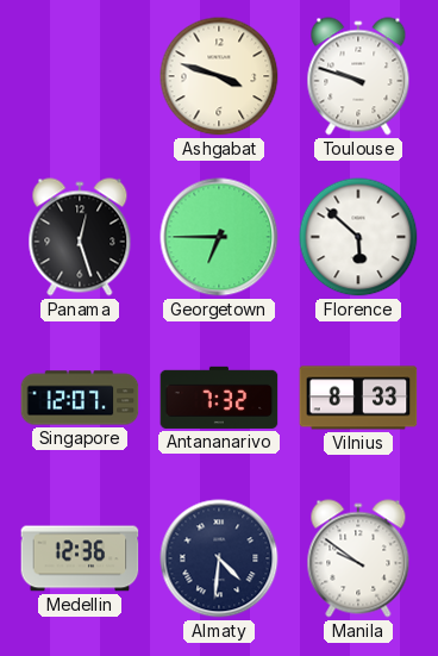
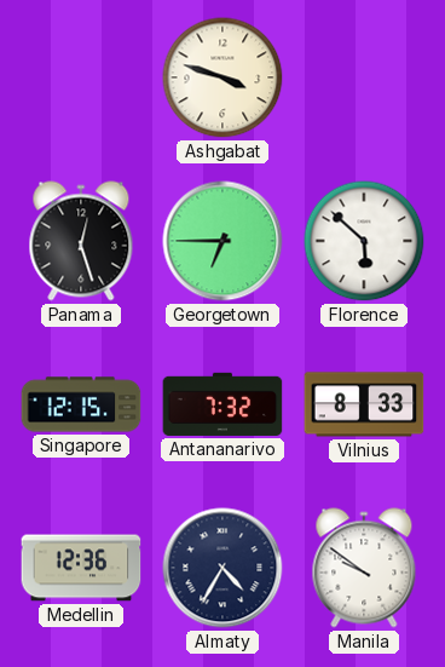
Toulouse: 9:48 -> none (358, 76)
Singapore: 12:07 -> 12:15 (81, 404)
Almaty: 4:31 -> 4:35 (223, 568)
